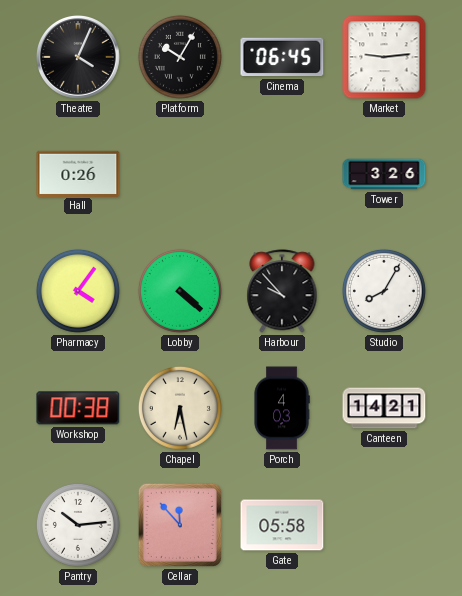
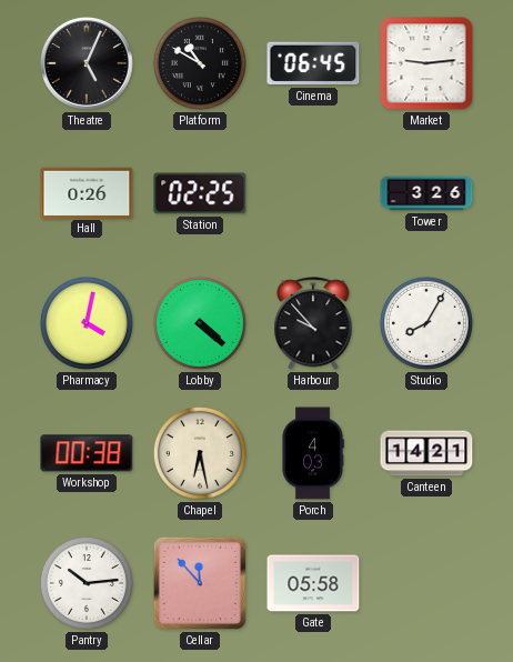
Theatre: 4:04 -> 5:04 (88, 64)
Platform: 10:05 -> 10:50 (200, 63)
Station: none -> 02:25 (200, 193)
Pharmacy: 4:06 -> 4:02 (87, 323)
